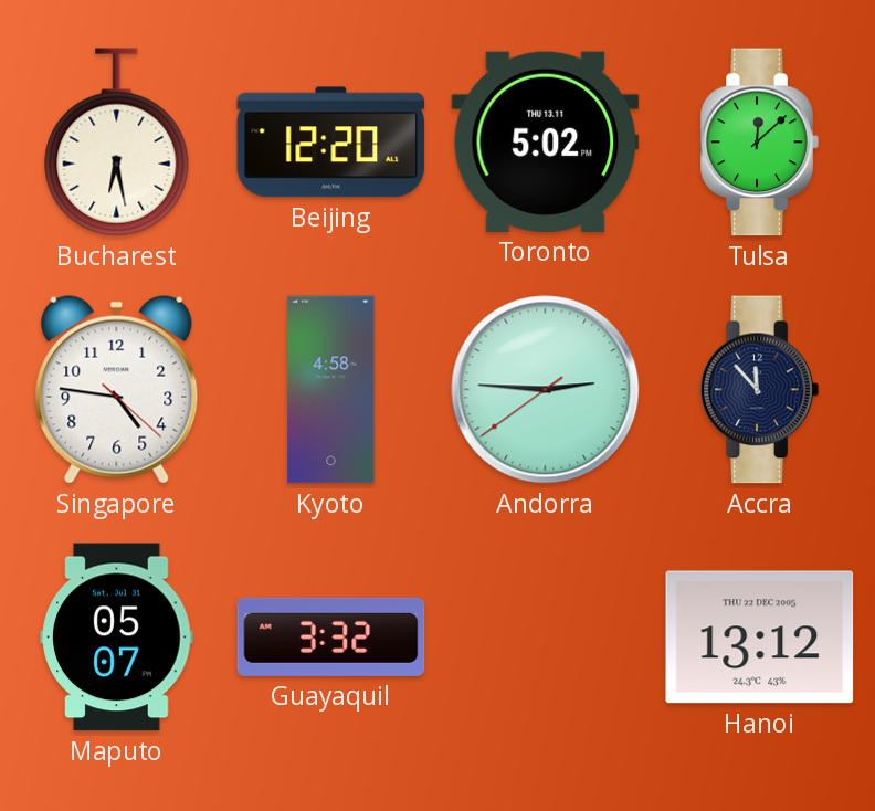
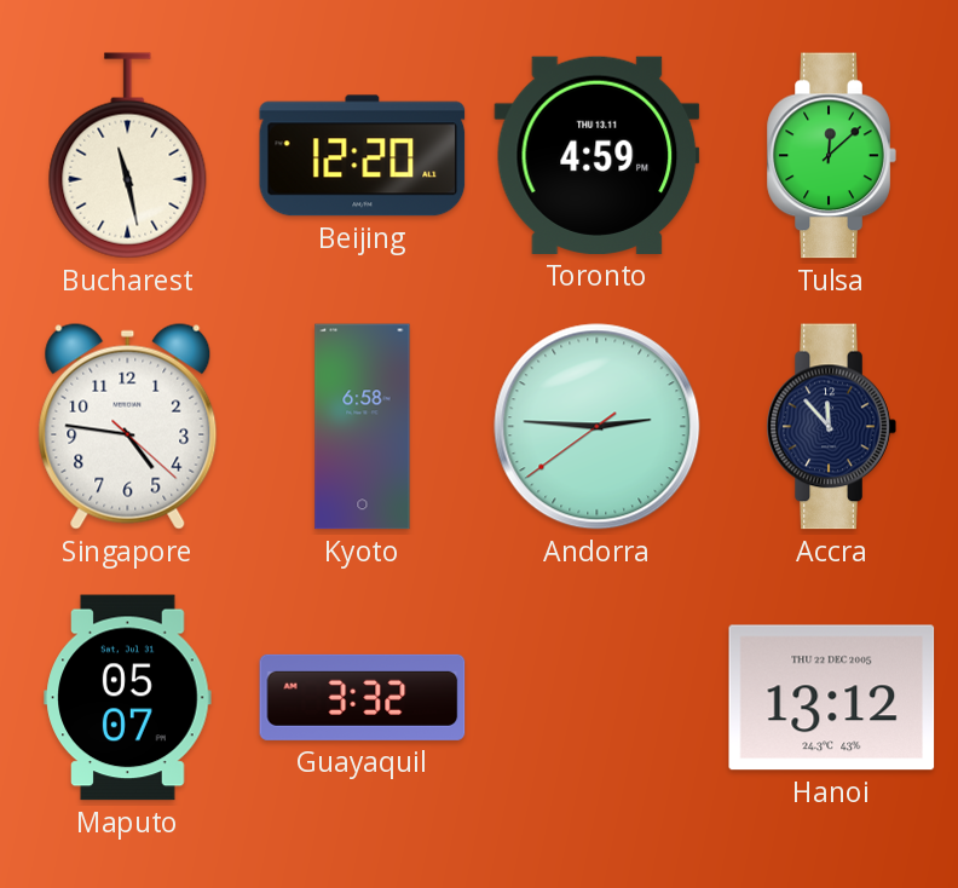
Bucharest: 6:28 -> 11:28 (128, 156)
Toronto: 5:02 -> 4:59 (598, 155)
Kyoto: 4:58 -> 6:58 (363, 427)
